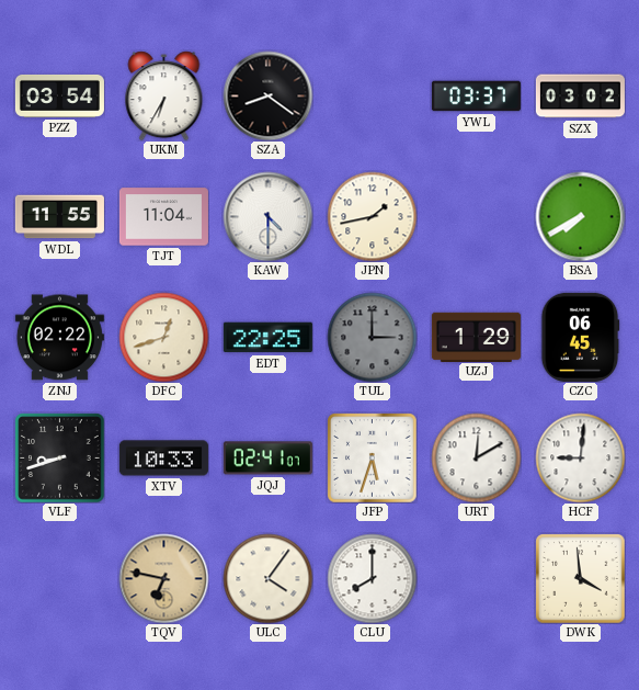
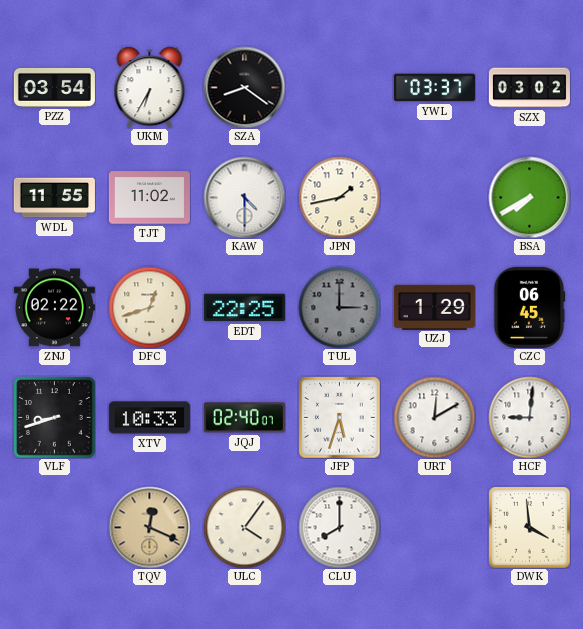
TJT: 11:04 -> 11:02 (149, 198)
JQJ: 02:41 -> 02:40 (244, 418)
TQV: 6:47 -> 12:19 (149, 527)
